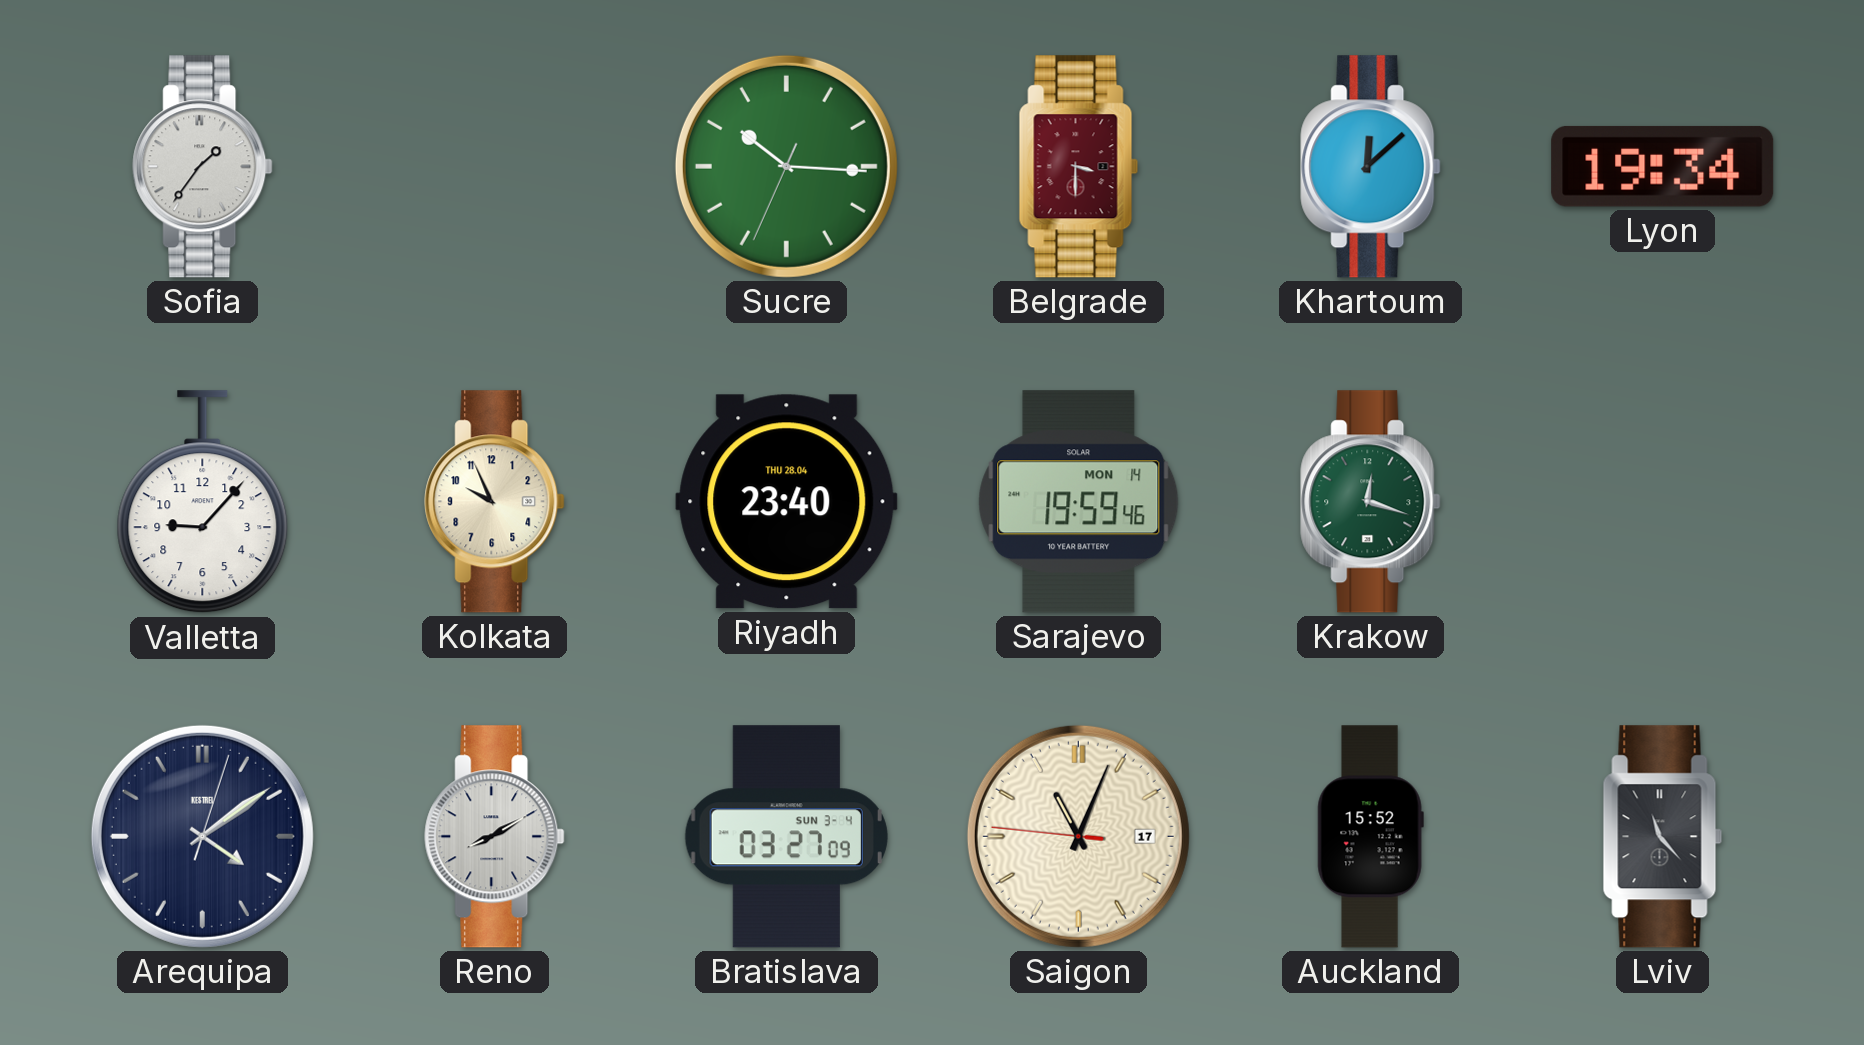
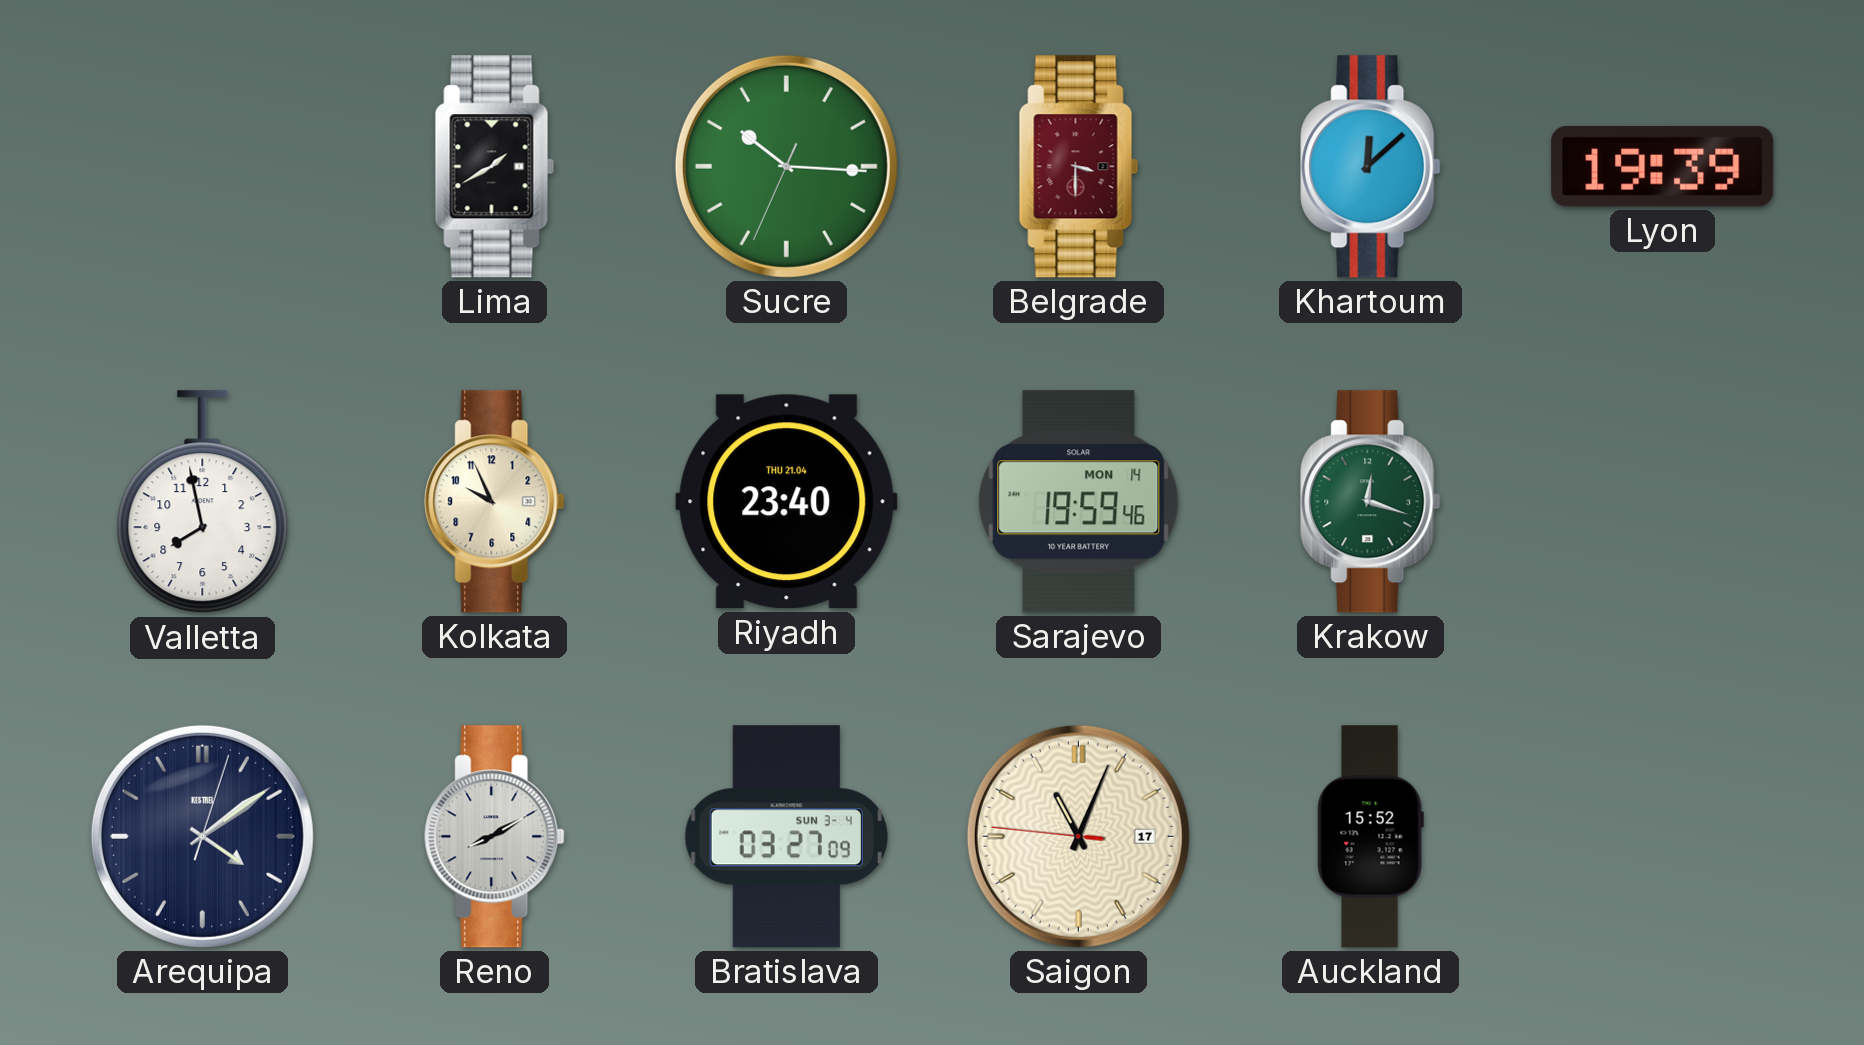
Sofia: 1:36 -> none (203, 167)
Lima: none -> 1:40 (495, 167)
Lyon: 19:34 -> 19:39 (1663, 166)
Valletta: 9:07 -> 7:58 (203, 502)
Riyadh date: THU 28.04 -> THU 21.04 (787, 502)
Lviv: 11:23 -> none (1663, 837)
